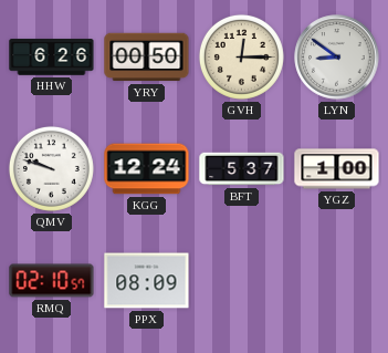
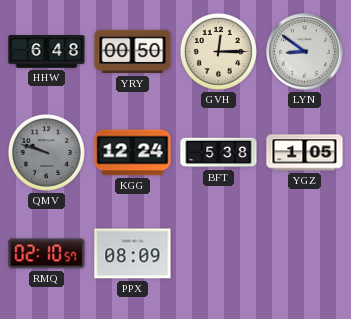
HHW: 6:26 -> 6:48 (47, 52)
QMV dial: white -> grey (46, 152)
BFT: 5:37 -> 5:38 (219, 153)
YGZ: 1:00 -> 1:05 (305, 153)
